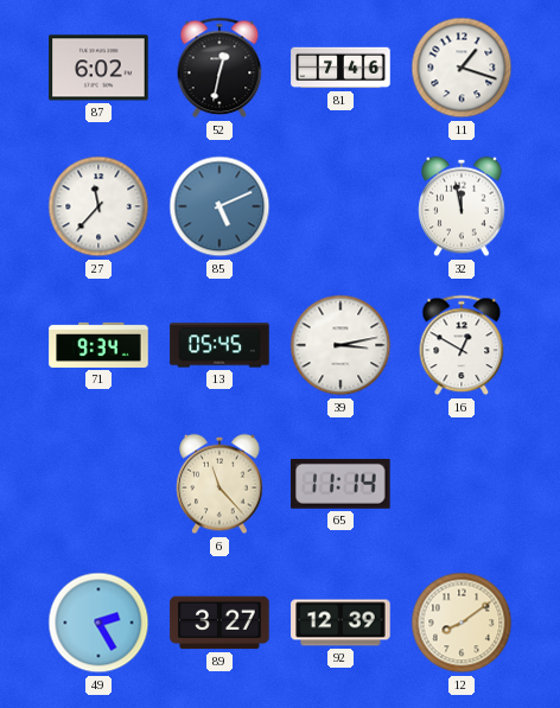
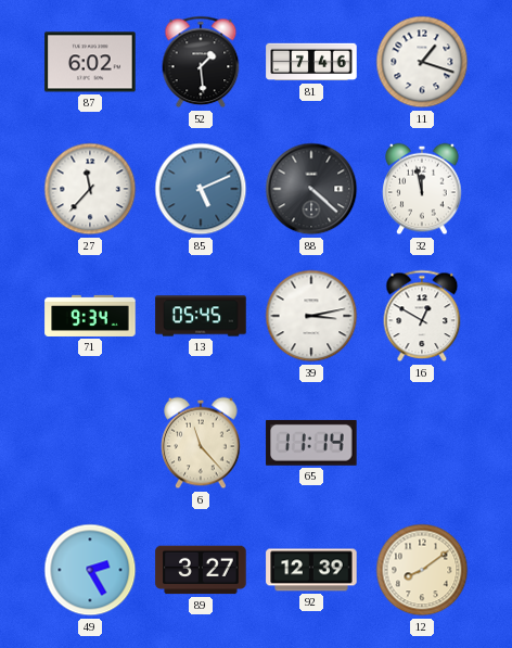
52: 12:32 -> 1:29 (201, 62)
88: none -> 4:22 (311, 189)
